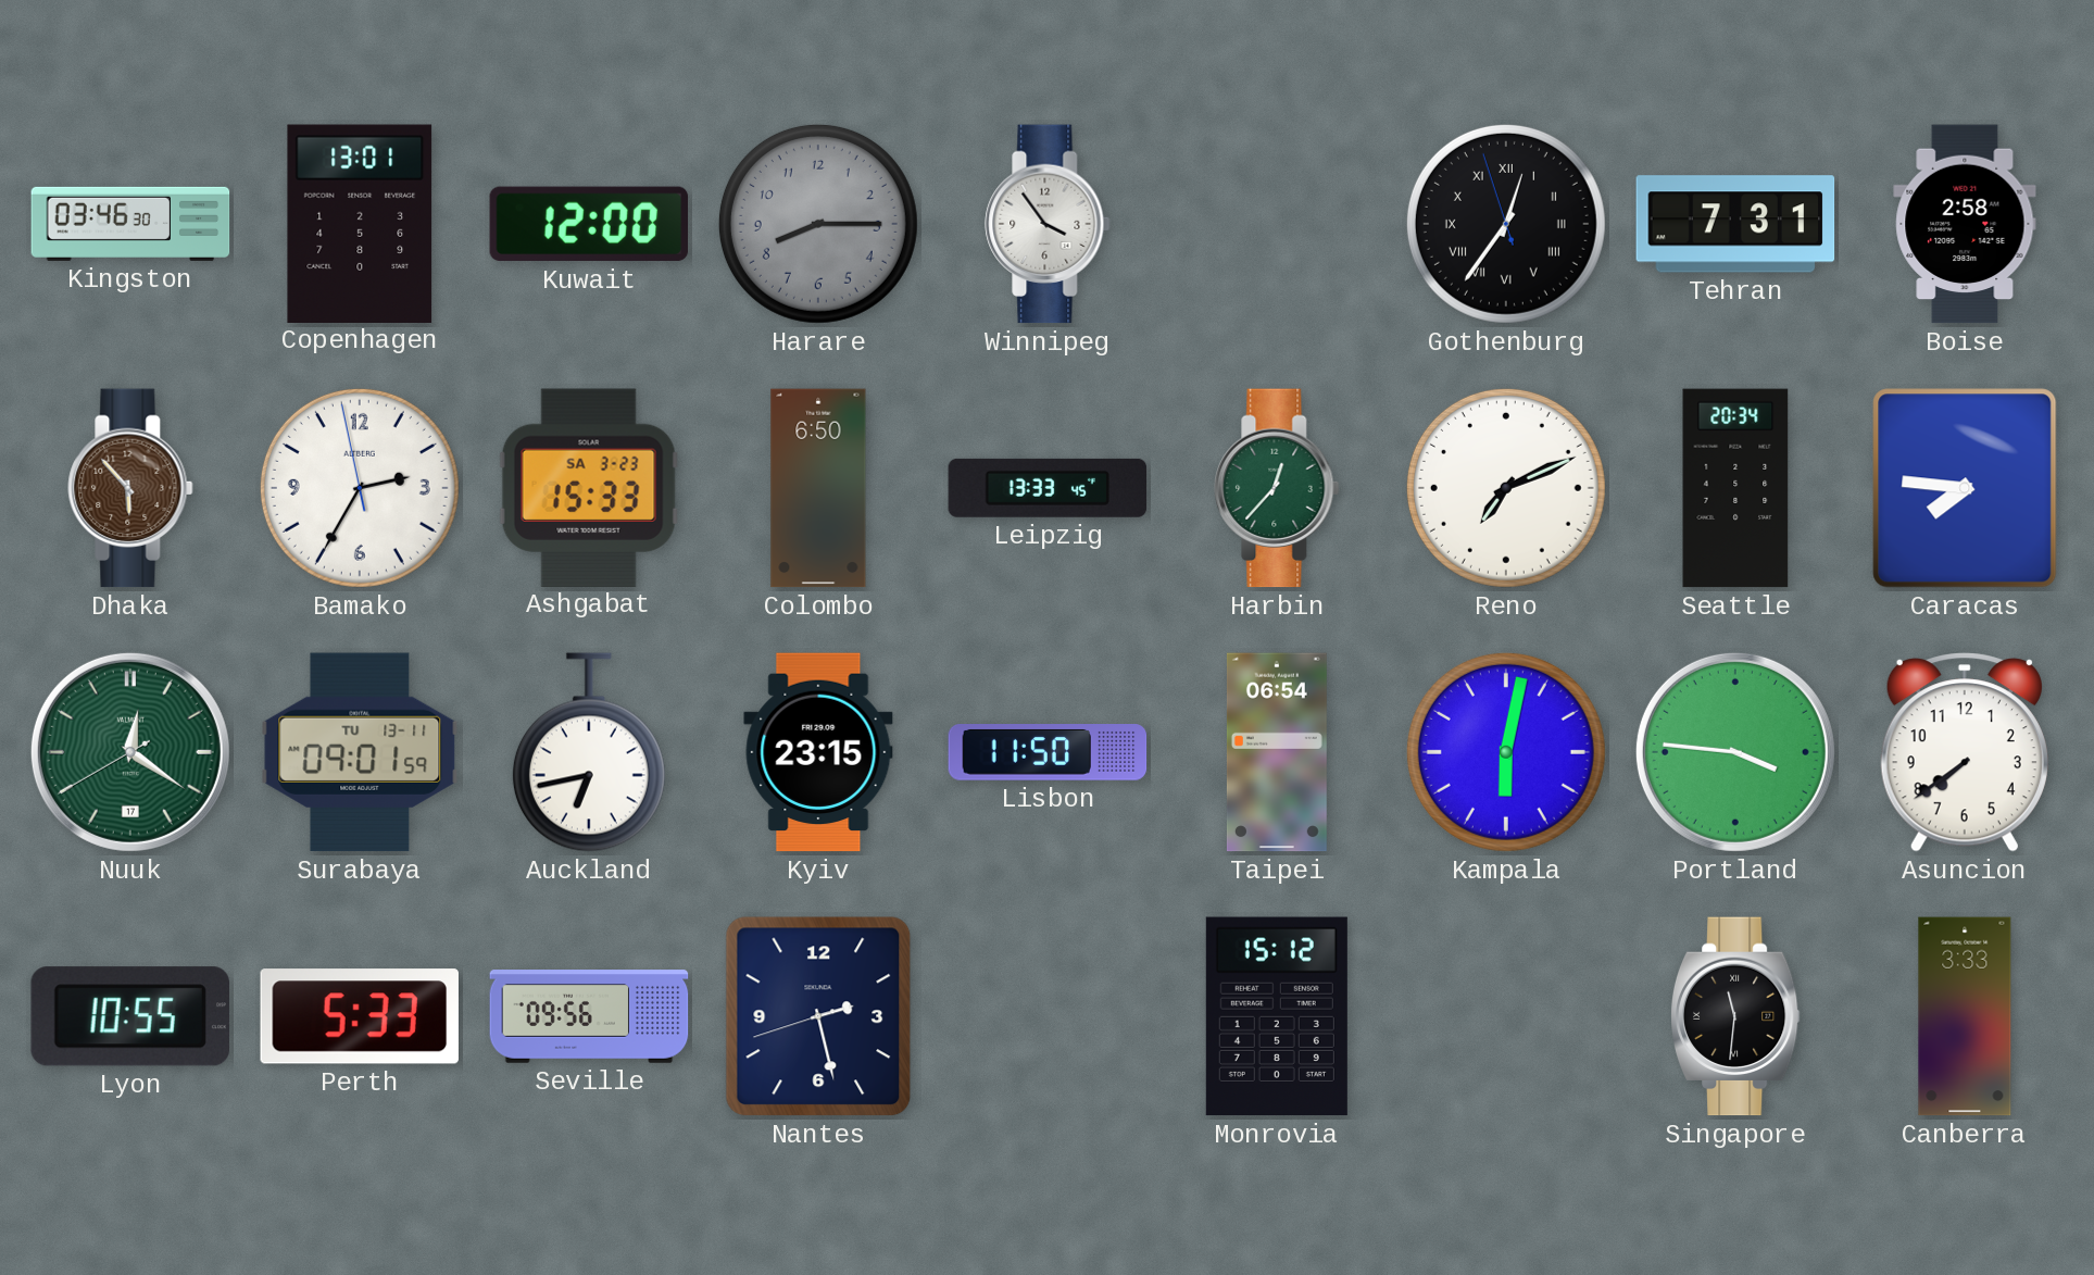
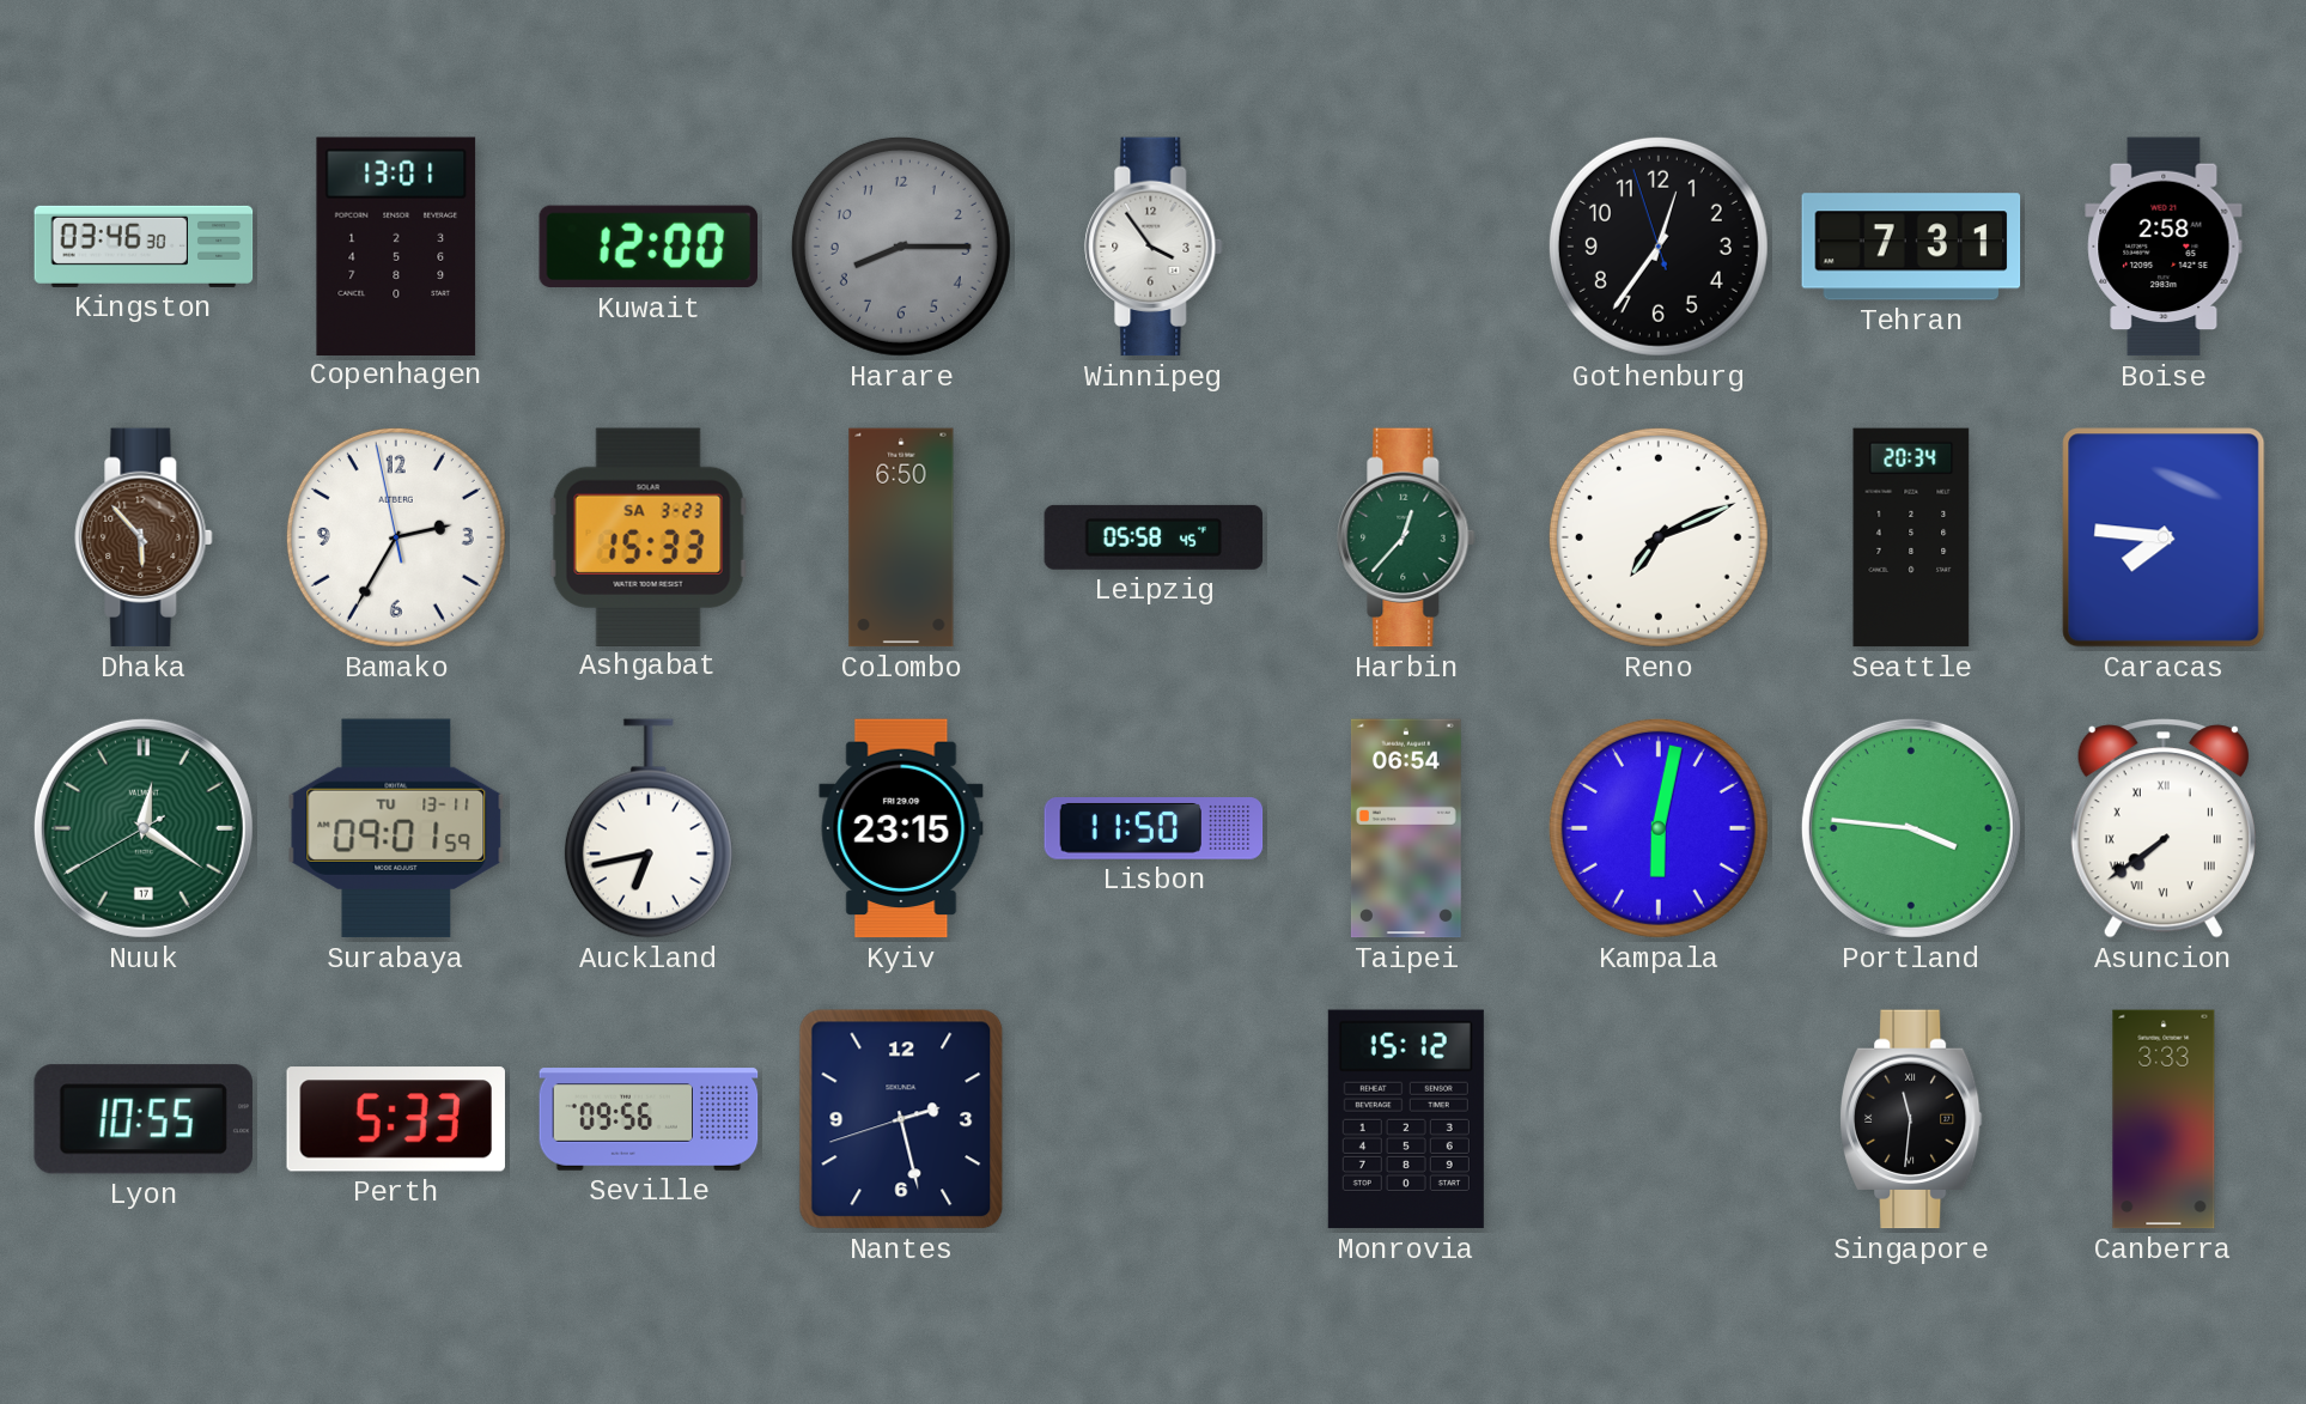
Gothenburg numerals: Roman -> Arabic (1659, 247)
Leipzig: 13:33 -> 05:58 (1154, 537)
Asuncion numerals: Arabic -> Roman (2164, 828)
